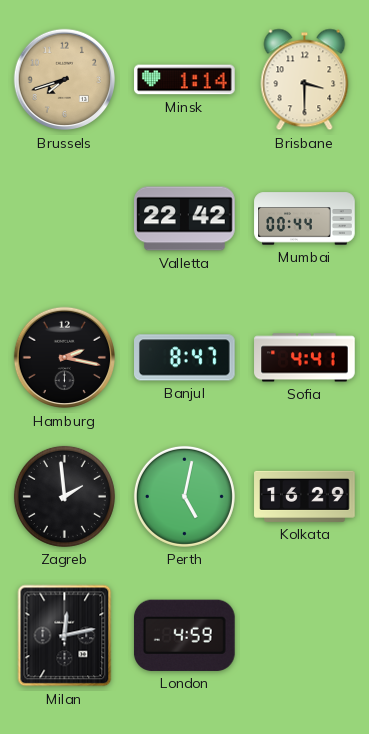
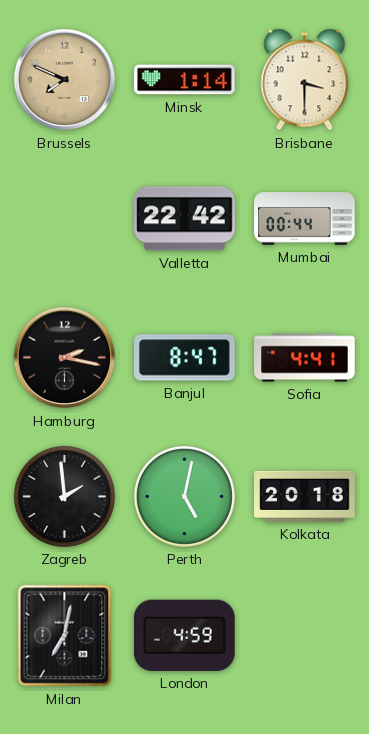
Brussels: 7:42 -> 7:49 (65, 80)
Kolkata: 16:29 -> 20:18 (305, 496)
Milan: 12:13 -> 7:02 (65, 636)
